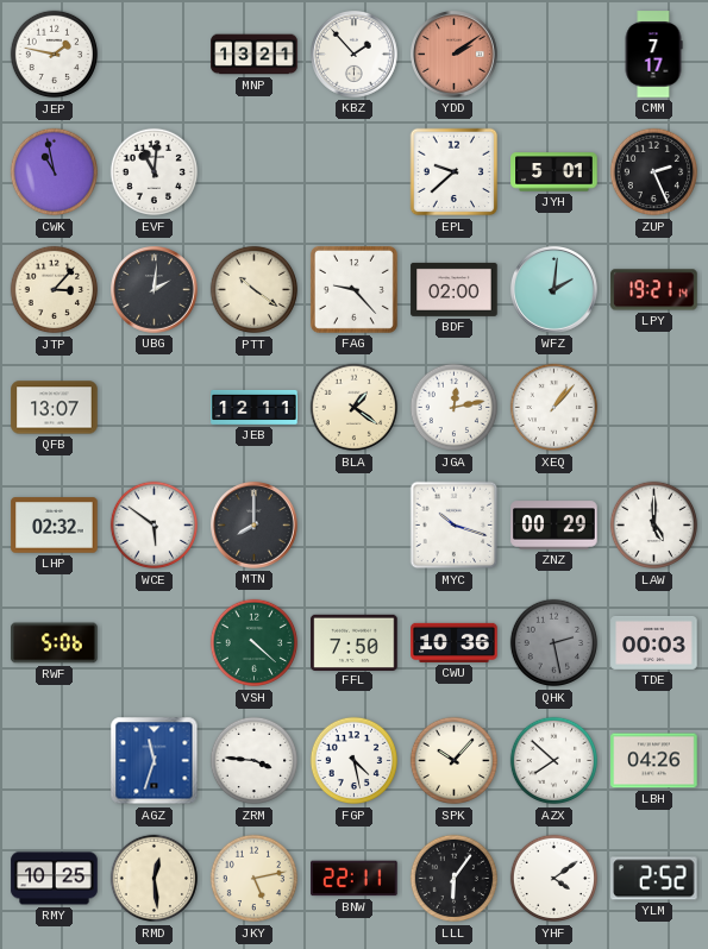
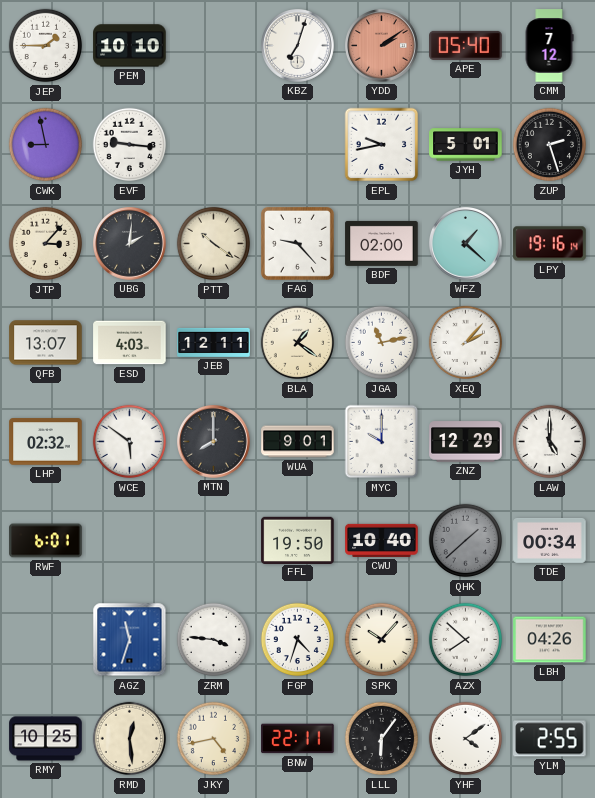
JEP: 1:47 -> 1:45 (46, 46)
PEM: none -> 10:10 (130, 46)
MNP: 13:21 -> none (255, 55)
KBZ: 1:53 -> 7:03 (298, 46)
APE: none -> 05:40 (466, 45)
CMM: 7:17 -> 7:12 (549, 46)
CWK: 10:58 -> 8:58 (46, 145)
EVF: 11:01 -> 9:16 (130, 145)
EPL: 9:38 -> 9:43 (382, 145)
ZUP: 2:26 -> 2:27 (550, 145)
WFZ: 2:01 -> 1:22 (466, 244)
LPY: 19:21 -> 19:16 (550, 244)
ESD: none -> 4:03 (130, 343)
JGA: 12:13 -> 11:13 (382, 343)
XEQ: 1:07 -> 2:07 (466, 343)
WUA: none -> 9:01 (298, 442)
MYC: 10:18 -> 10:00 (382, 442)
ZNZ: 00:29 -> 12:29 (466, 442)
RWF: 5:06 -> 6:01 (46, 541)
VSH: 4:22 -> none (255, 643)
FFL: 7:50 -> 19:50 (298, 540)
CWU: 10:36 -> 10:40 (382, 540)
QHK: 2:28 -> 1:38 (466, 541)
TDE: 00:03 -> 00:34 (550, 540)
FGP: 4:28 -> 4:33 (298, 640)
JKY: 5:13 -> 4:43 (214, 739)
YLM: 2:52 -> 2:55 (550, 739)
